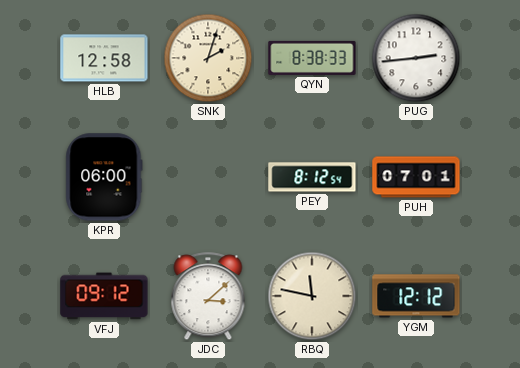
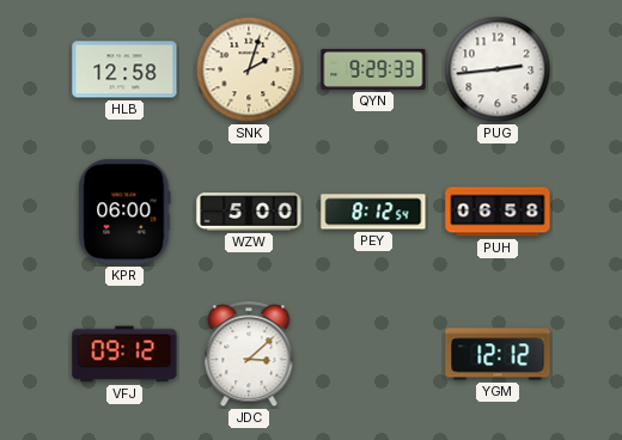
QYN: 8:38 -> 9:29 (373, 69)
WZW: none -> 5:00 (249, 212)
PUH: 07:01 -> 06:58 (498, 212)
RBQ: 11:47 -> none (312, 296)
